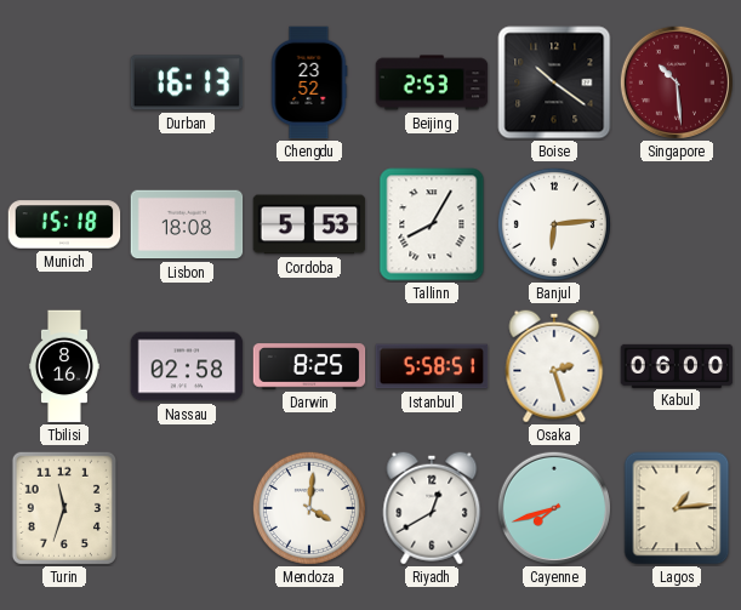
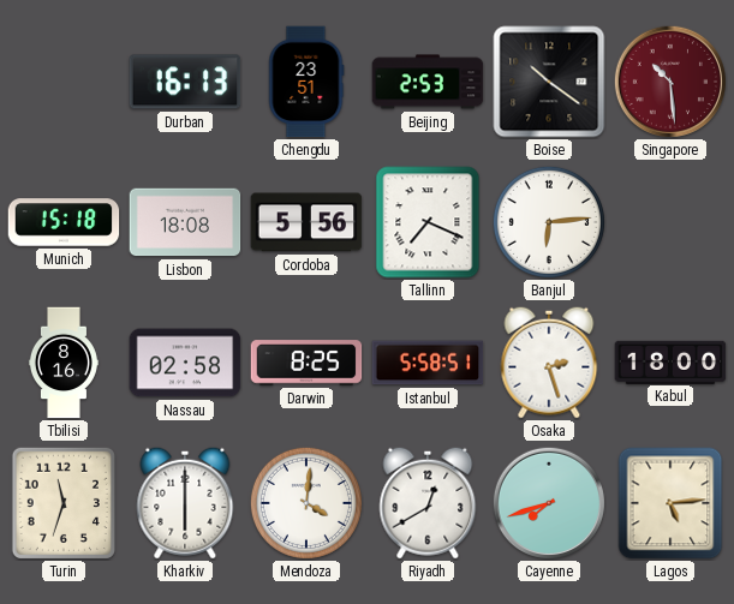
Chengdu: 23:52 -> 23:51 (306, 82)
Cordoba: 5:53 -> 5:56 (306, 222)
Tallinn: 8:05 -> 7:19 (428, 222)
Kabul: 06:00 -> 18:00 (670, 361)
Kharkiv: none -> 6:00 (185, 503)
Lagos: 1:14 -> 5:14 (670, 503)
